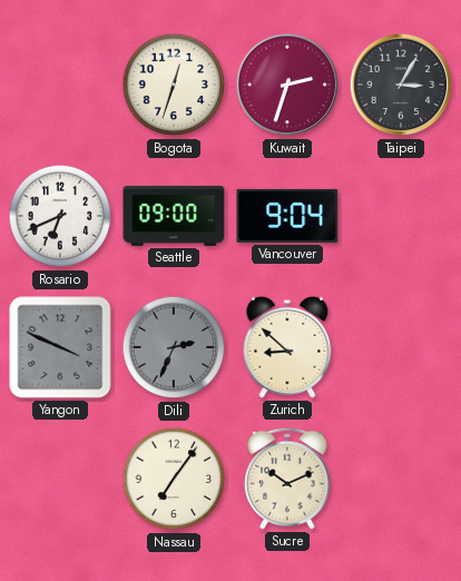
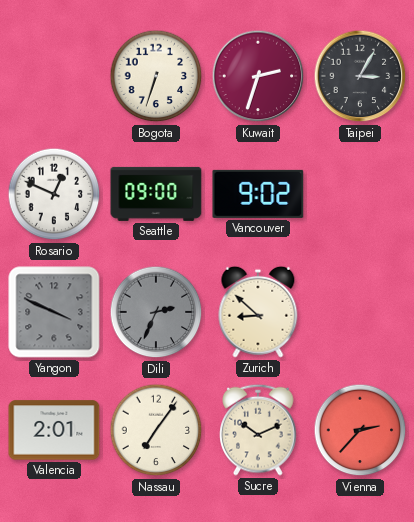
Bogota: 12:33 -> 6:33 (156, 76)
Rosario: 6:41 -> 12:49 (54, 194)
Vancouver: 9:04 -> 9:02 (258, 194)
Valencia: none -> 2:01 (54, 430)
Vienna: none -> 2:37 (360, 430)
